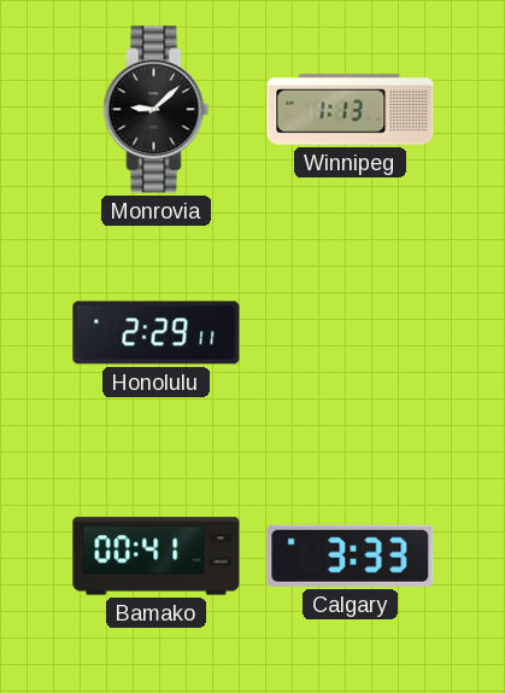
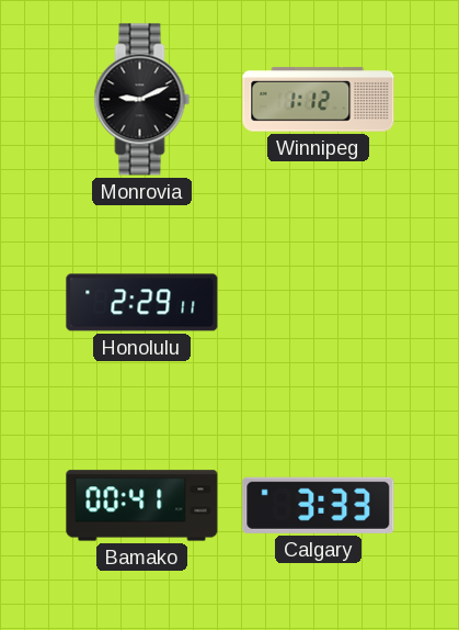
Monrovia: 9:08 -> 9:11 (142, 100)
Winnipeg: 1:13 -> 1:12 (319, 100)
